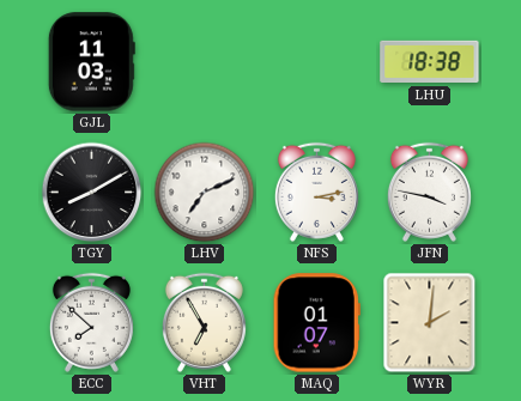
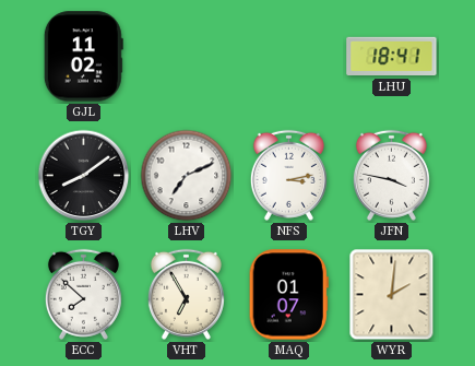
GJL: 11:03 -> 11:02 (83, 57)
LHU: 18:38 -> 18:41 (392, 57)
TGY: 8:10 -> 8:09 (84, 176)
